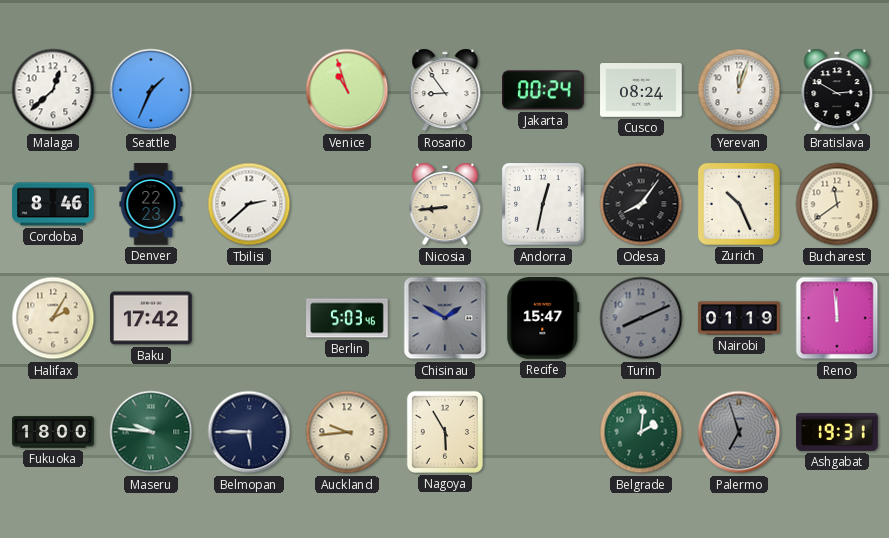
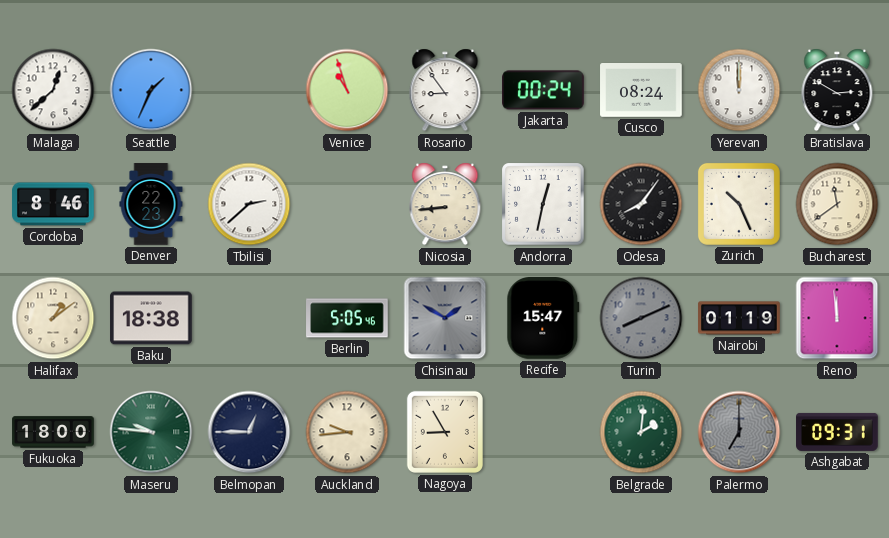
Yerevan: 12:03 -> 12:00 (739, 90)
Halifax: 2:05 -> 1:09 (53, 318)
Baku: 17:42 -> 18:38 (151, 318)
Berlin: 5:03 -> 5:05 (347, 318)
Belmopan: 5:45 -> 12:45 (249, 432)
Nagoya: 5:55 -> 8:55 (445, 432)
Palermo: 6:57 -> 7:00 (739, 432)
Ashgabat: 19:31 -> 09:31 (837, 432)
